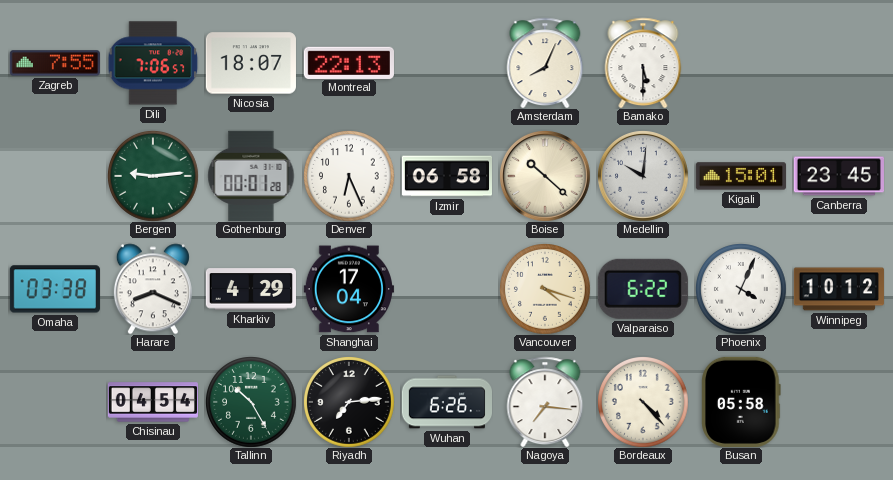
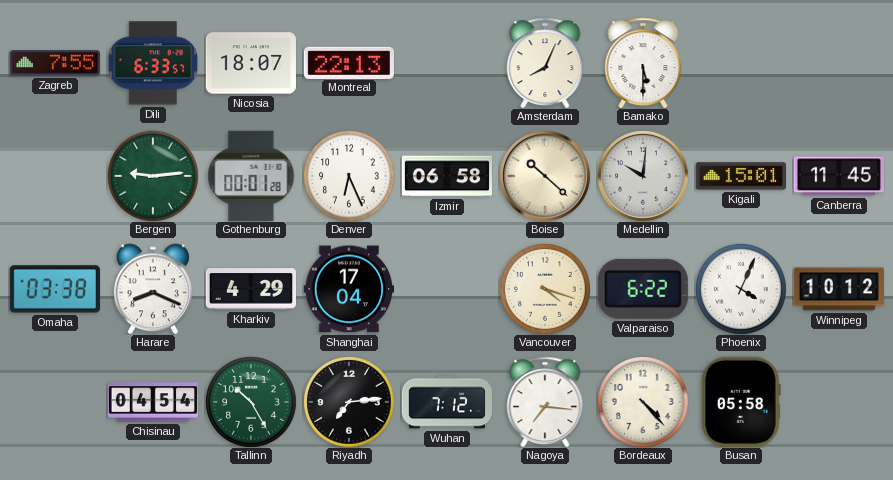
Dili: 7:06 -> 6:33 (153, 63)
Canberra: 23:45 -> 11:45 (838, 176)
Wuhan: 6:26 -> 7:12 (446, 402)
